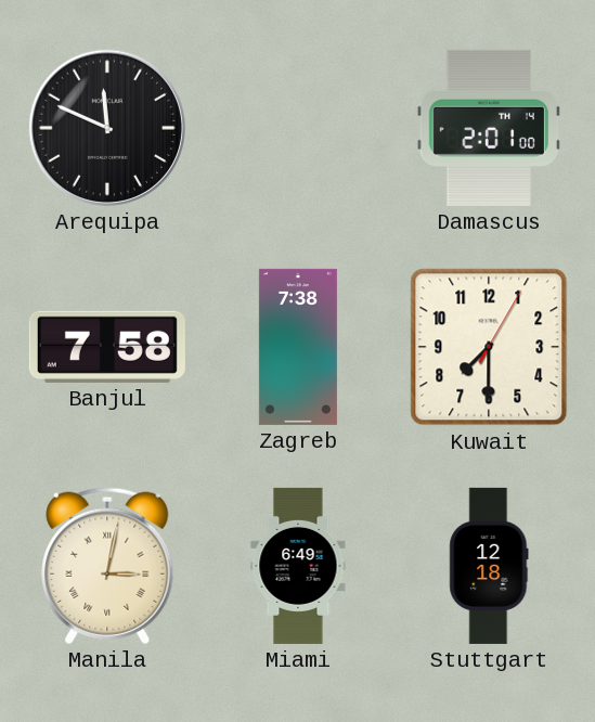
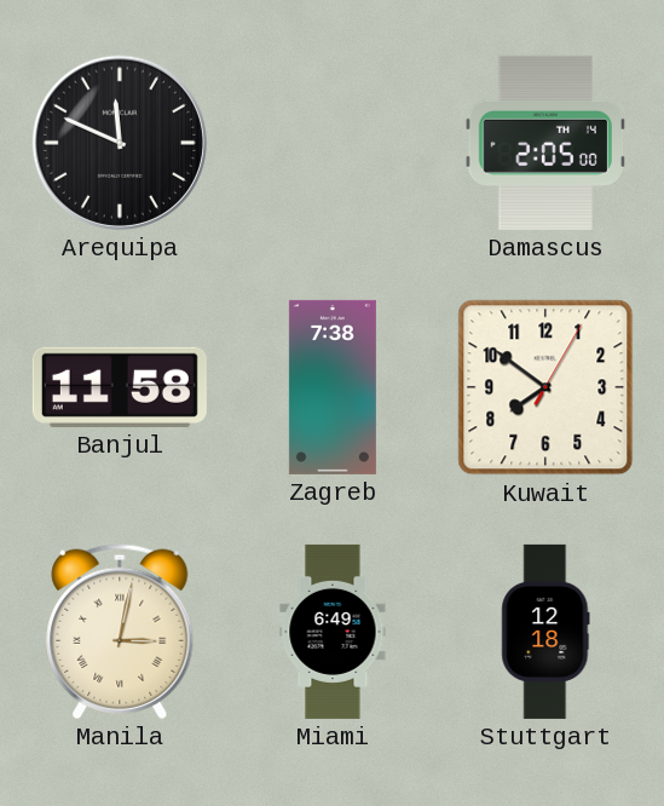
Damascus: 2:01 -> 2:05 (545, 143)
Banjul: 7:58 -> 11:58 (120, 387)
Kuwait: 7:30 -> 7:51 (545, 387)
